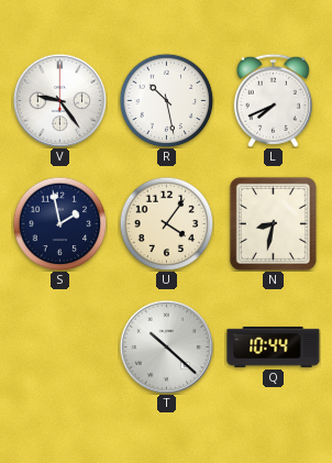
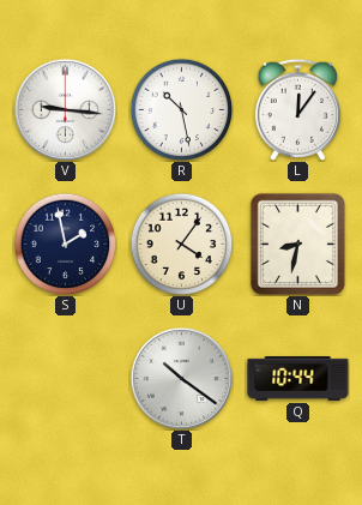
V: 9:24 -> 9:16 (65, 109)
L: 7:41 -> 12:06 (297, 109)
T: 10:22 -> 10:21 (181, 378)
